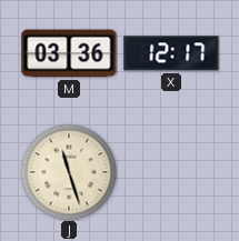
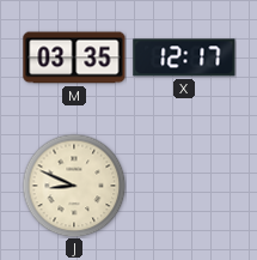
M: 03:36 -> 03:35 (74, 58)
J: 11:27 -> 8:49 (74, 186)
